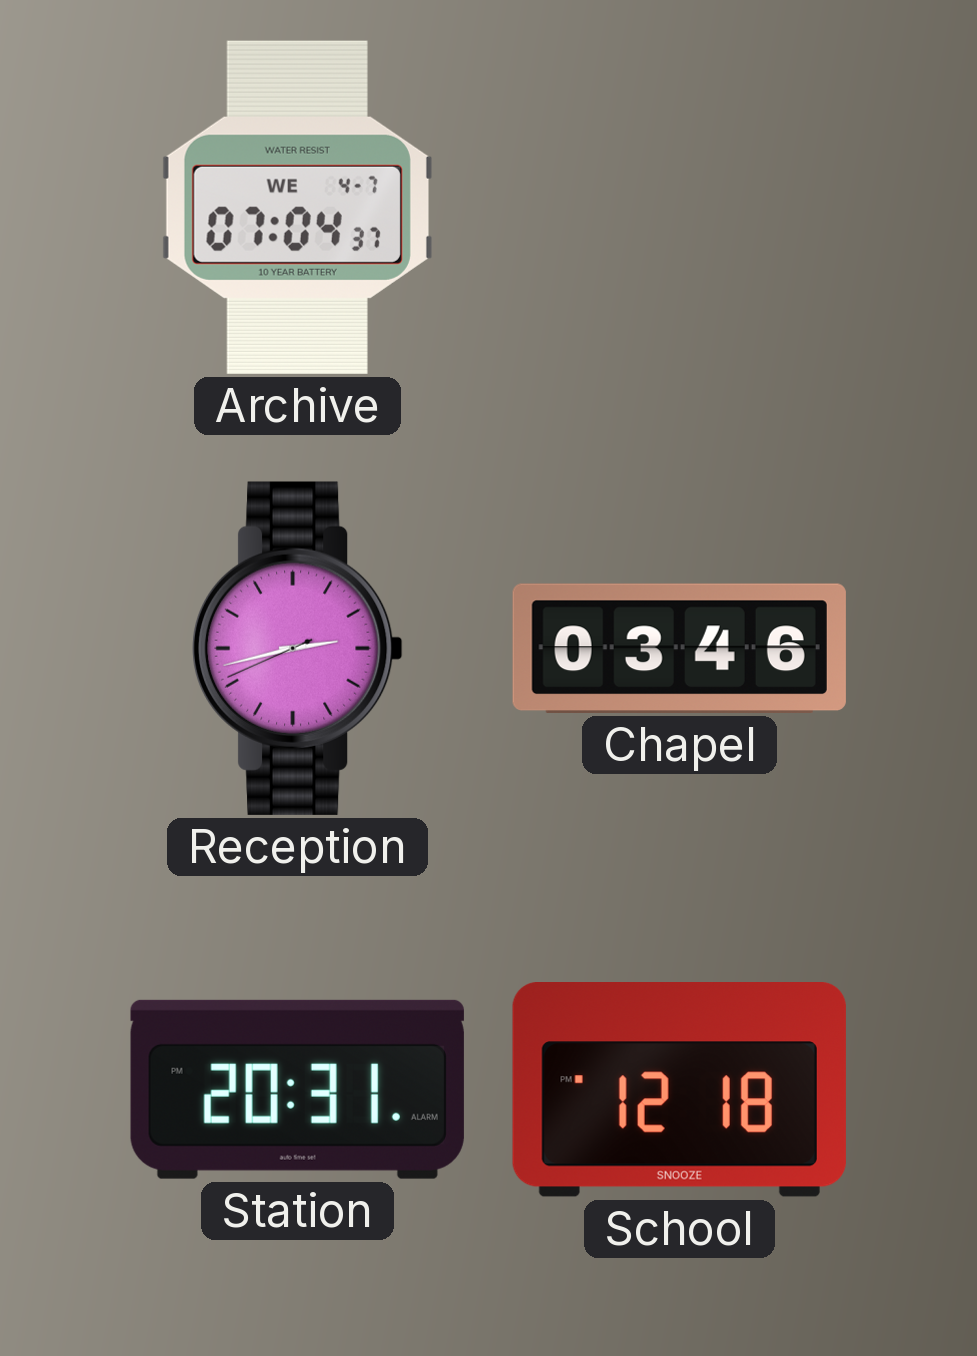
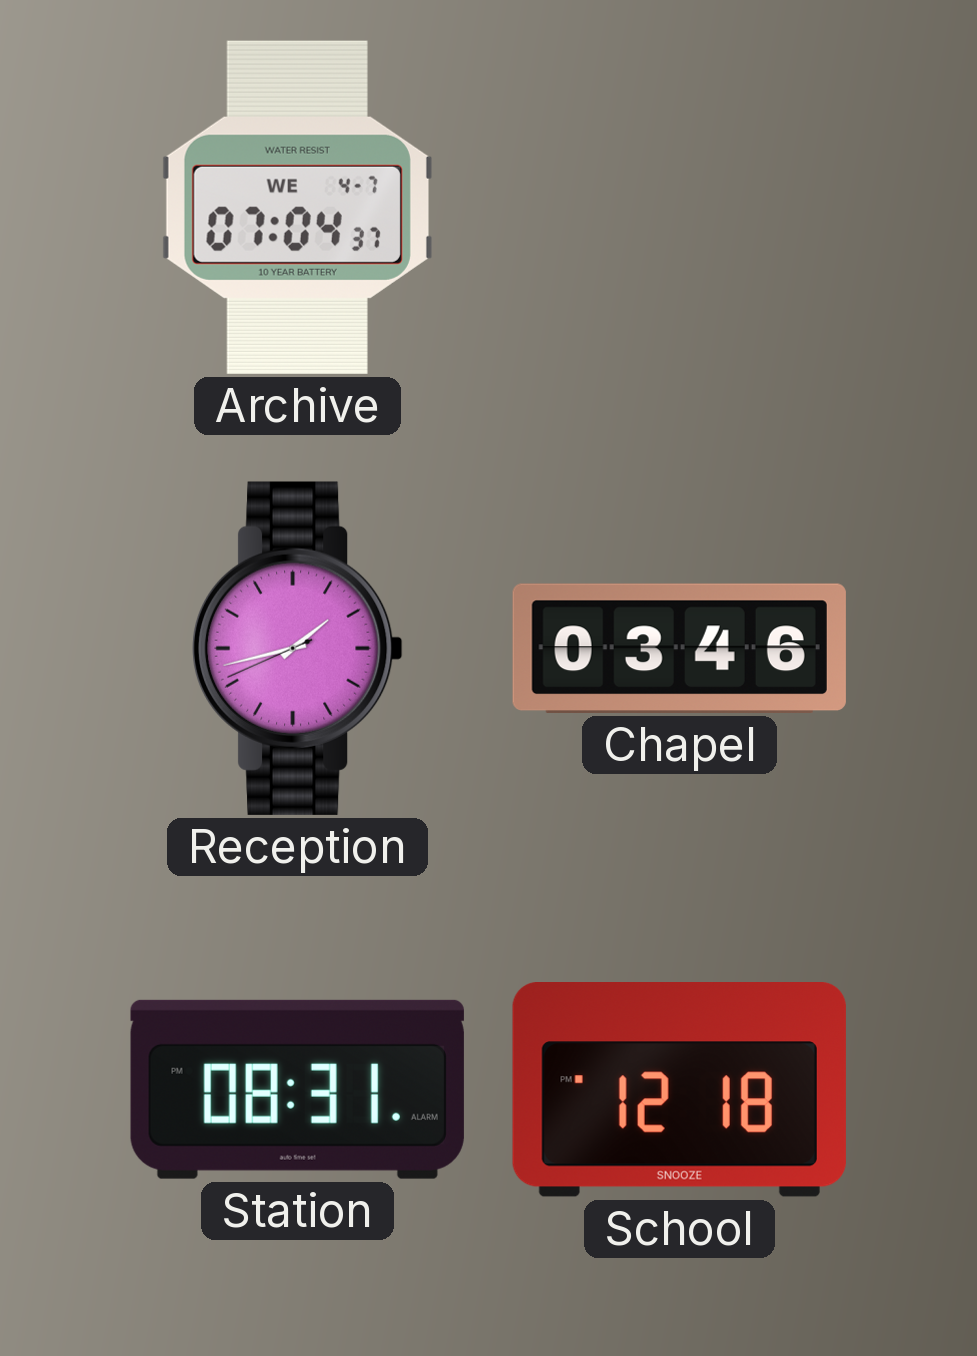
Reception: 2:42 -> 1:42 (298, 648)
Station: 20:31 -> 08:31 (297, 1089)
